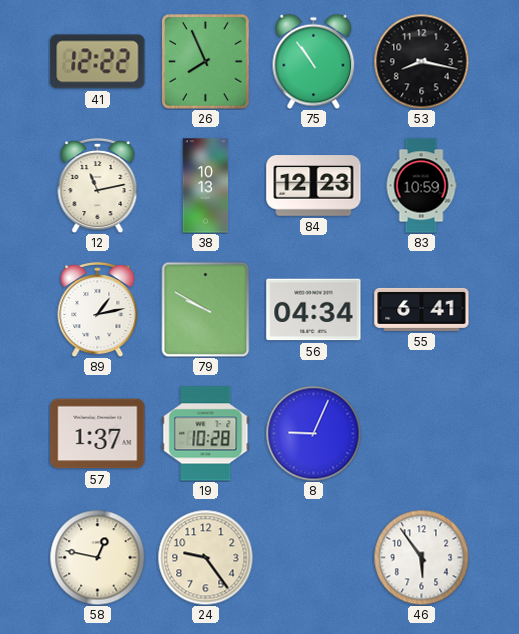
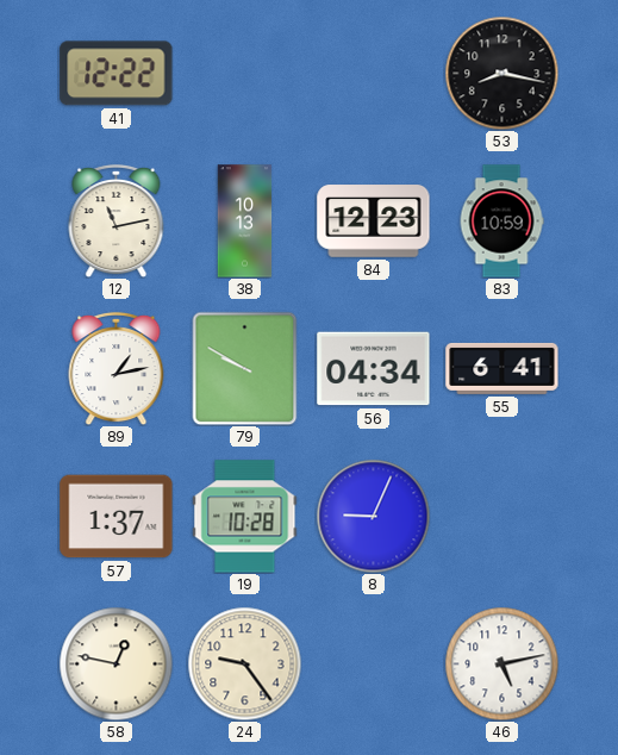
26: 7:56 -> none (206, 62)
75: 10:54 -> none (314, 61)
46: 5:54 -> 5:13 (501, 663)
